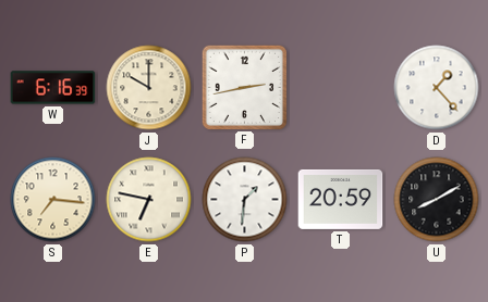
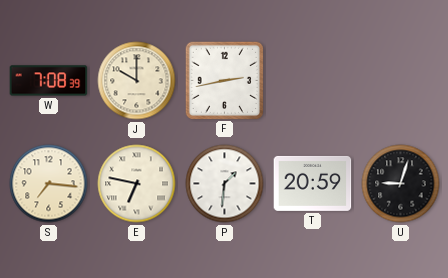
W: 6:16 -> 7:08 (49, 81)
D: 1:23 -> none (437, 88)
U: 8:10 -> 9:03 (401, 184)
